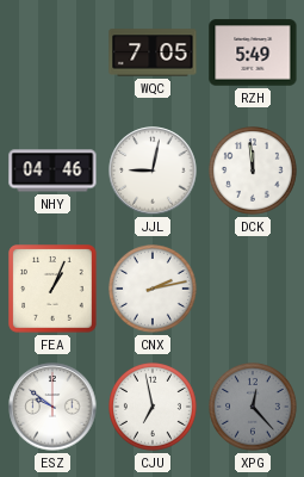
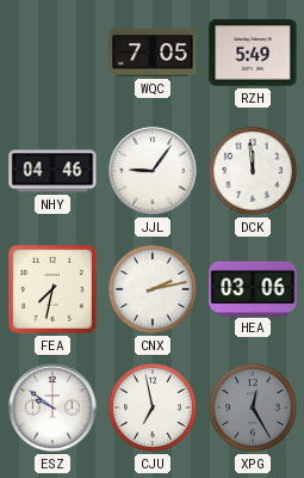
JJL: 9:02 -> 9:06 (153, 171)
FEA: 1:04 -> 7:32 (54, 290)
HEA: none -> 03:06 (253, 288)
XPG: 12:23 -> 12:25 (254, 409)
